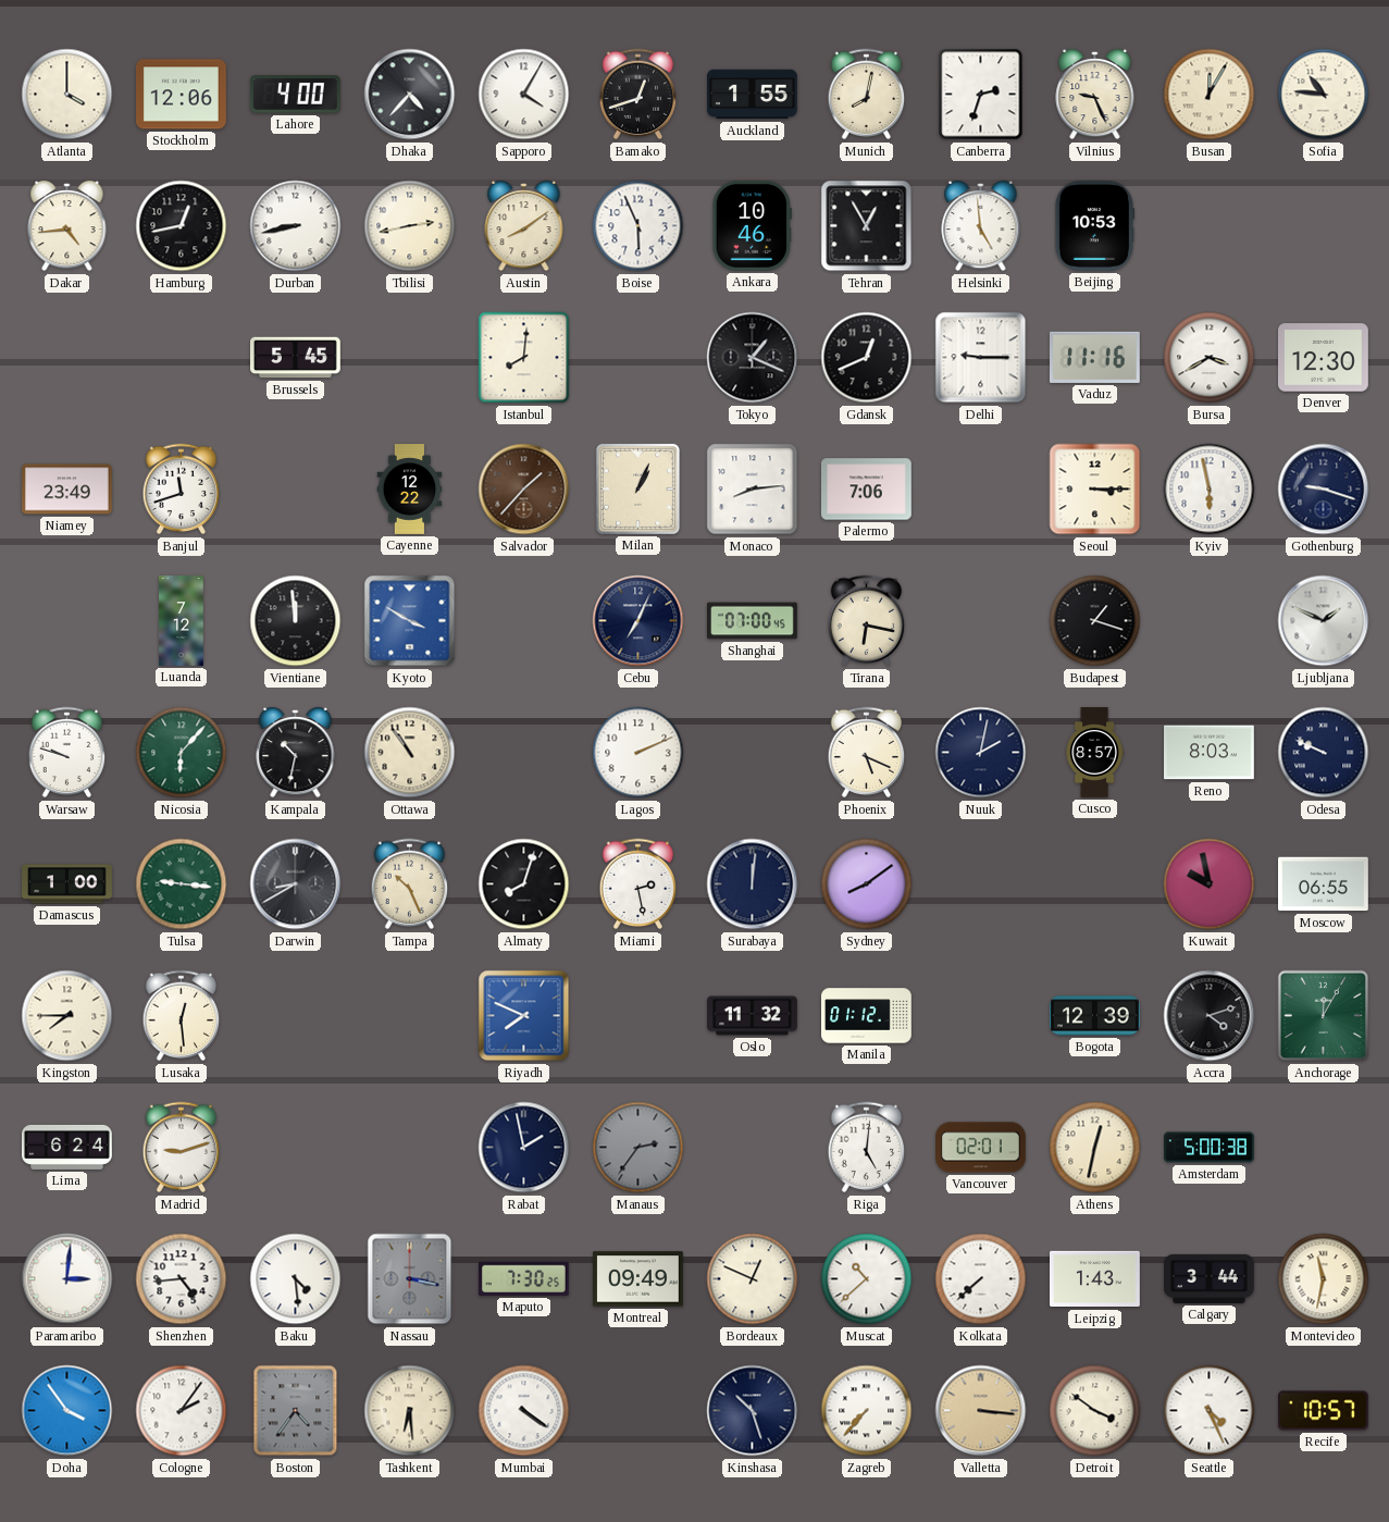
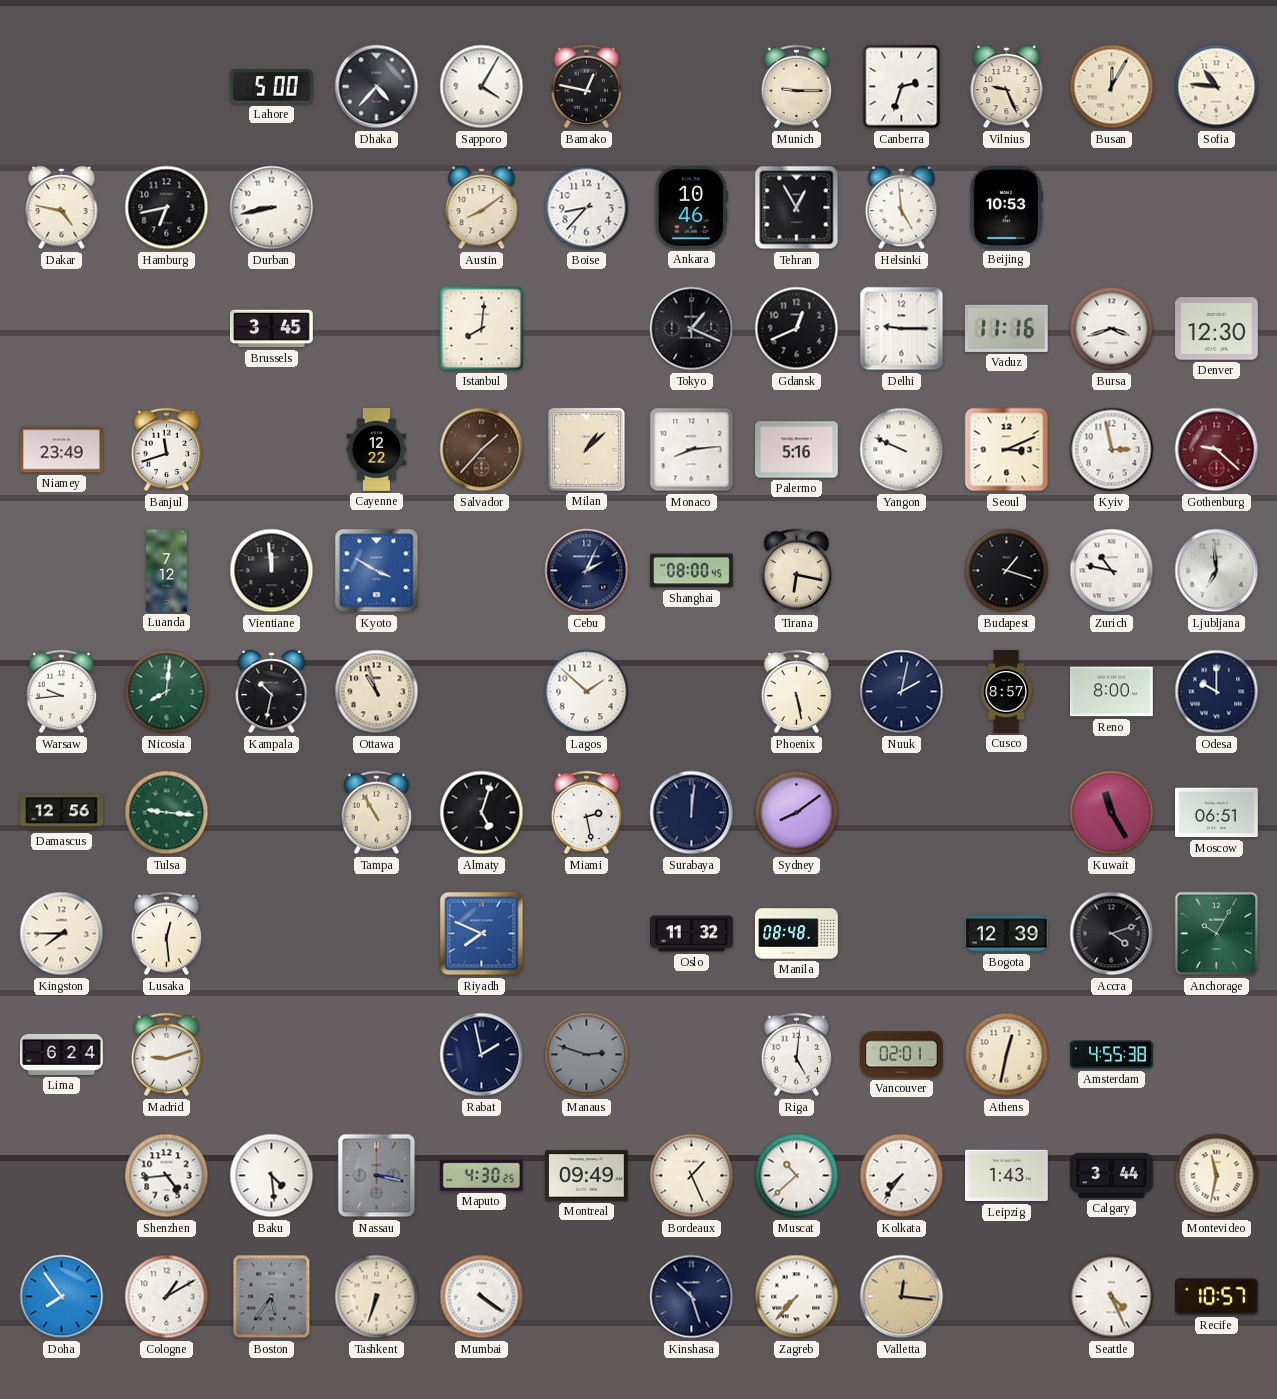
Atlanta: 4:00 -> none (67, 95)
Stockholm: 12:06 -> none (182, 95)
Lahore: 4:00 -> 5:00 (272, 87)
Bamako: 12:42 -> 12:47 (587, 87)
Auckland: 1:55 -> none (753, 95)
Munich: 8:02 -> 9:15 (797, 87)
Dakar: 4:44 -> 4:47 (62, 208)
Hamburg: 12:43 -> 6:43 (167, 208)
Tbilisi: 2:43 -> none (410, 226)
Boise: 5:56 -> 8:37 (587, 208)
Brussels: 5:45 -> 3:45 (272, 329)
Bursa: 3:40 -> 3:42 (1112, 329)
Milan: 1:04 -> 1:08 (586, 449)
Palermo: 7:06 -> 5:16 (797, 450)
Yangon: none -> 9:49 (902, 450)
Seoul: 3:15 -> 3:11 (1007, 450)
Kyiv: 5:58 -> 2:58 (1112, 450)
Gothenburg: 9:18 -> 9:22 (1217, 450)
Gothenburg dial: navy -> burgundy (1217, 450)
Cebu: 7:04 -> 2:04 (587, 571)
Shanghai: 07:00 -> 08:00 (692, 571)
Zurich: none -> 10:47 (1112, 571)
Ljubljana: 1:49 -> 6:59 (1217, 571)
Warsaw: 9:48 -> 9:44 (62, 692)
Nicosia: 6:07 -> 8:01 (167, 692)
Ottawa: 10:54 -> 10:57 (377, 692)
Lagos: 2:11 -> 1:52 (587, 692)
Phoenix: 5:19 -> 5:28 (797, 692)
Reno: 8:03 -> 8:00 (1112, 692)
Odesa: 9:49 -> 10:00 (1217, 692)
Damascus: 1:00 -> 12:56 (62, 813)
Darwin: 8:40 -> none (296, 884)
Tampa: 10:26 -> 10:55 (377, 813)
Almaty: 8:03 -> 5:03 (482, 813)
Kuwait: 9:58 -> 11:25 (1112, 813)
Moscow: 06:55 -> 06:51 (1217, 813)
Manila: 01:12 -> 08:48 (797, 934)
Anchorage: 12:05 -> 10:05 (1217, 934)
Manaus: 2:36 -> 2:48 (587, 1055)
Amsterdam: 5:00 -> 4:55 (1112, 1055)
Paramaribo: 3:01 -> none (67, 1279)
Maputo: 7:30 -> 4:30 (481, 1175)
Bordeaux: 12:49 -> 1:26 (692, 1176)
Kolkata: 7:38 -> 7:36 (902, 1176)
Doha: 3:54 -> 7:54 (62, 1297)
Cologne: 2:06 -> 1:10 (167, 1297)
Boston: 4:36 -> 5:36 (272, 1297)
Tashkent: 6:29 -> 6:33 (377, 1297)
Valletta: 3:16 -> 12:16 (902, 1297)
Detroit: 3:51 -> none (1095, 1411)
